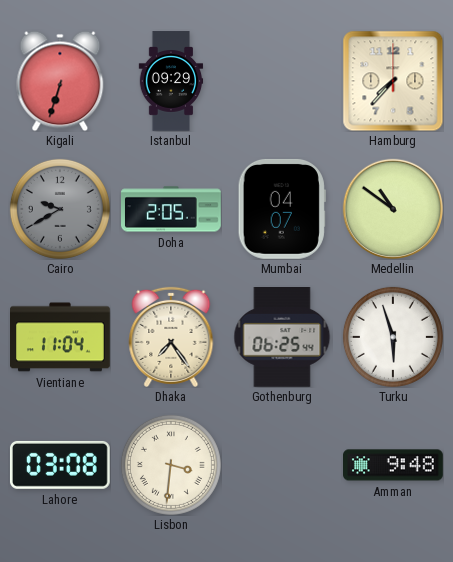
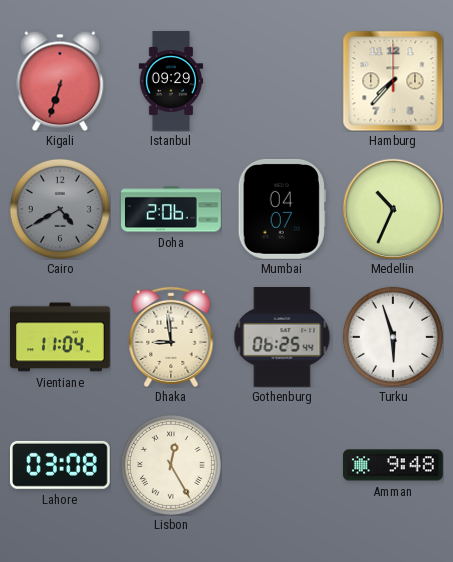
Cairo: 9:40 -> 4:40 (60, 209)
Doha: 2:05 -> 2:06 (172, 209)
Medellin: 10:51 -> 10:34 (392, 208)
Dhaka: 7:24 -> 8:59 (171, 337)
Lisbon: 3:31 -> 12:25 (171, 465)
